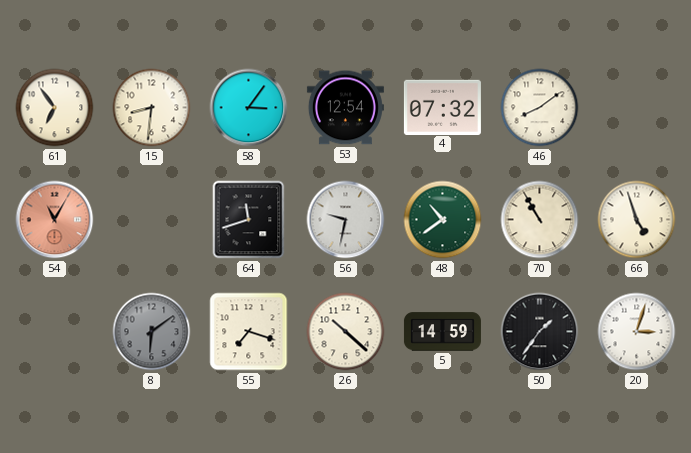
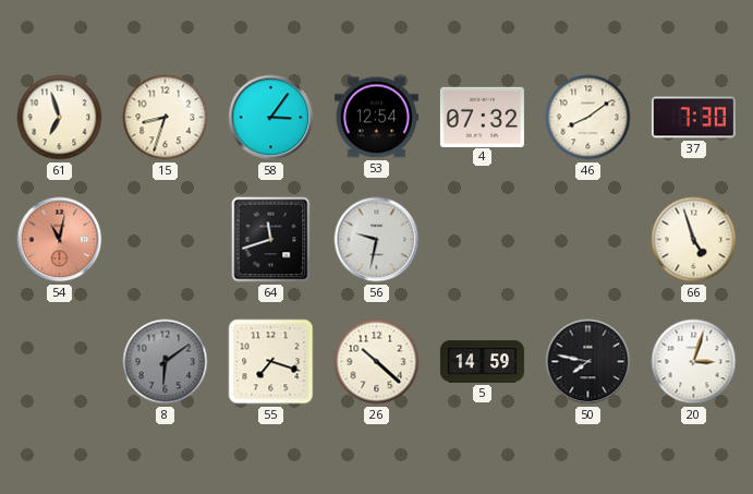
61: 6:54 -> 6:57 (60, 118)
15: 8:31 -> 8:33 (166, 118)
37: none -> 7:30 (693, 118)
54: 11:05 -> 11:02 (60, 240)
48: 10:39 -> none (443, 220)
70: 10:55 -> none (540, 220)
50: 1:36 -> 7:47 (588, 362)
